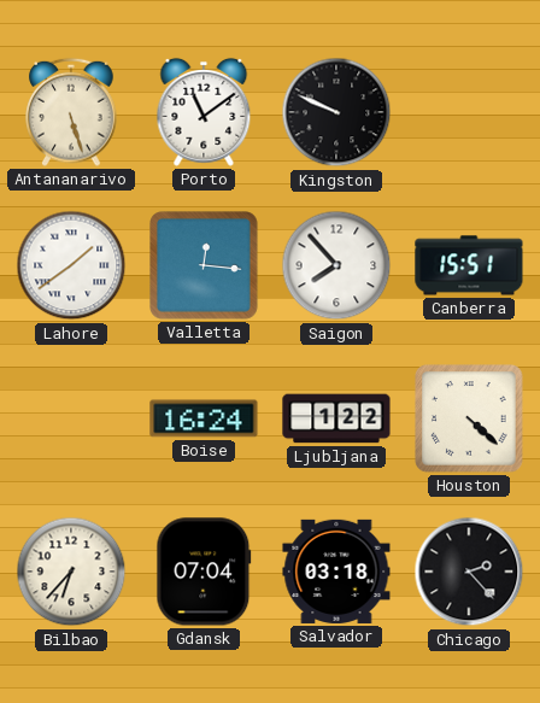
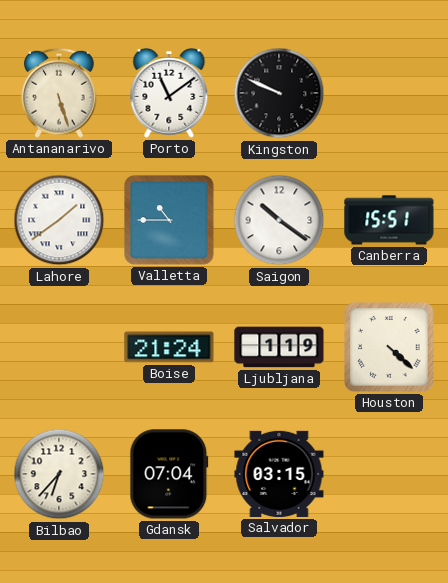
Valletta: 12:16 -> 10:45 (169, 220)
Saigon: 7:53 -> 10:21 (279, 220)
Boise: 16:24 -> 21:24 (169, 347)
Ljubljana: 1:22 -> 1:19 (279, 347)
Salvador: 03:18 -> 03:15 (279, 474)
Chicago: 2:23 -> none (469, 572)
